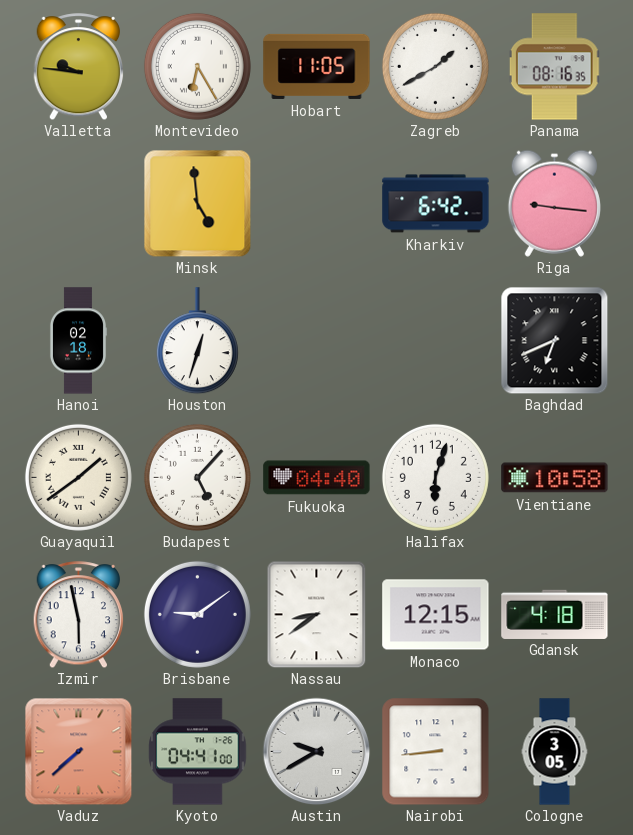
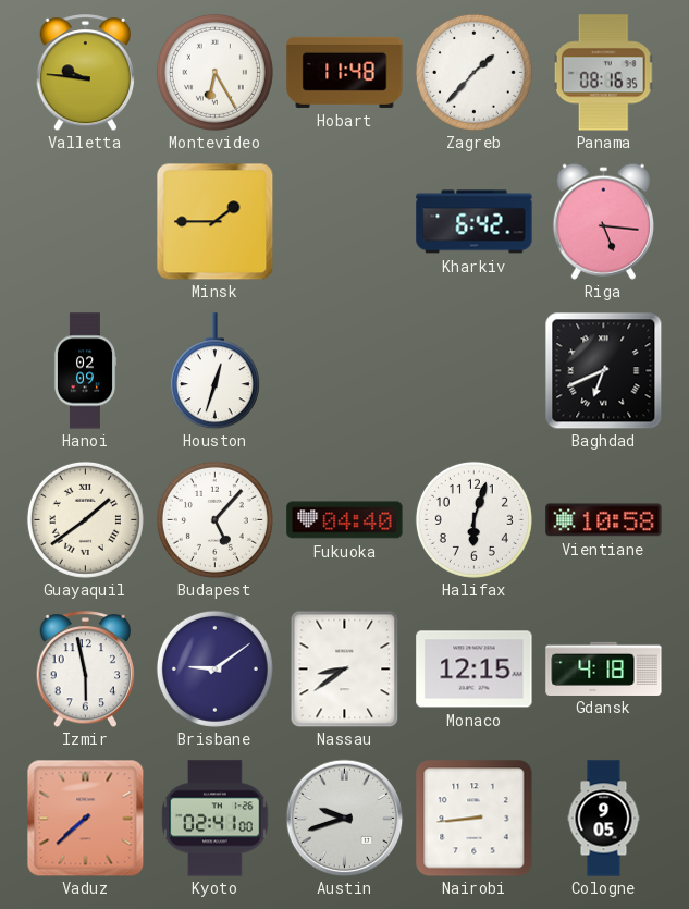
Hobart: 11:05 -> 11:48 (345, 72)
Zagreb: 1:40 -> 1:37 (473, 72)
Minsk: 4:59 -> 1:45 (214, 221)
Riga: 9:16 -> 5:16 (603, 221)
Hanoi: 02:18 -> 02:09 (85, 371)
Kyoto: 04:41 -> 02:41 (216, 819)
Austin: 9:40 -> 9:42 (344, 818)
Cologne: 3:05 -> 9:05 (604, 819)
